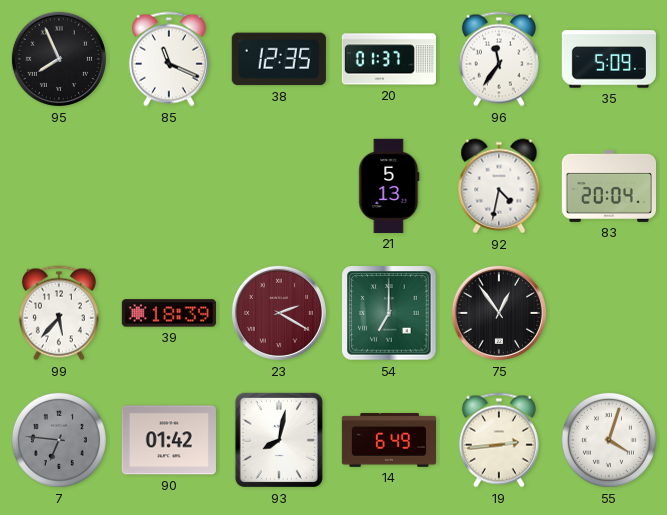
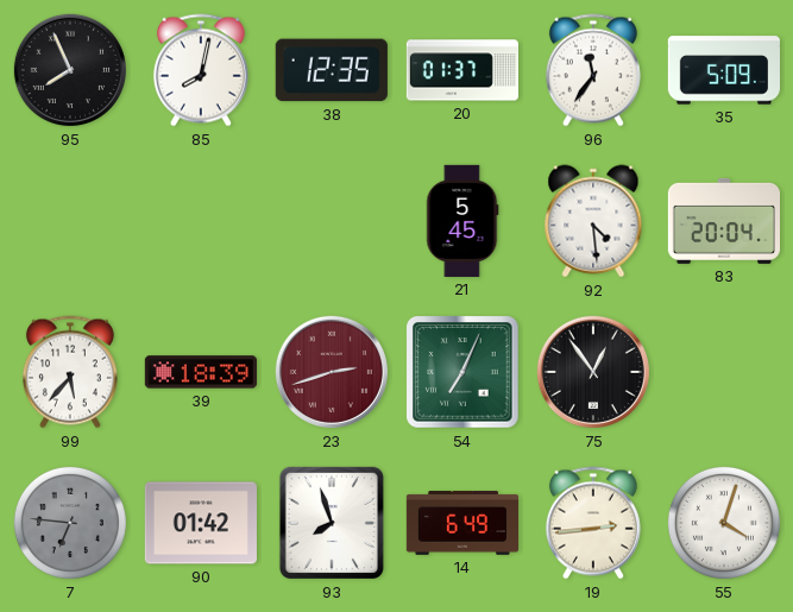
85: 11:19 -> 8:02 (201, 70)
21: 5:13 -> 5:45 (462, 221)
92: 4:32 -> 4:29 (593, 221)
23: 2:20 -> 2:42 (332, 372)
54: 7:00 -> 7:04 (462, 372)
93: 8:02 -> 7:57 (332, 523)
